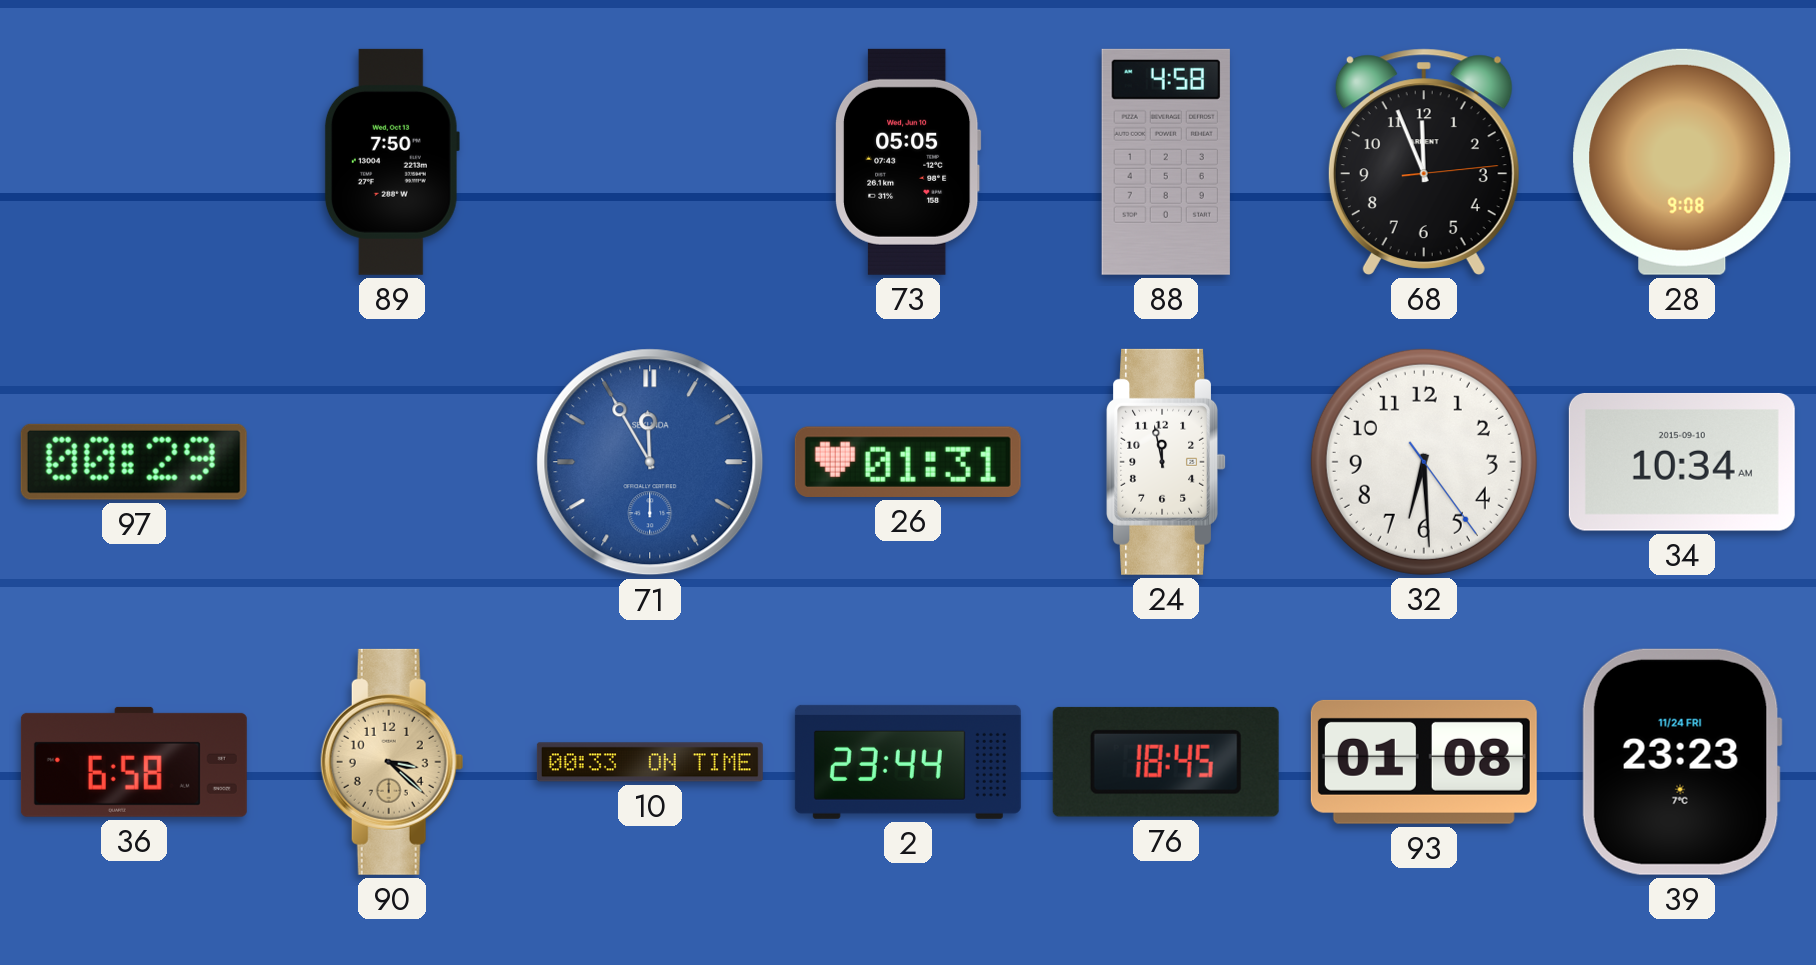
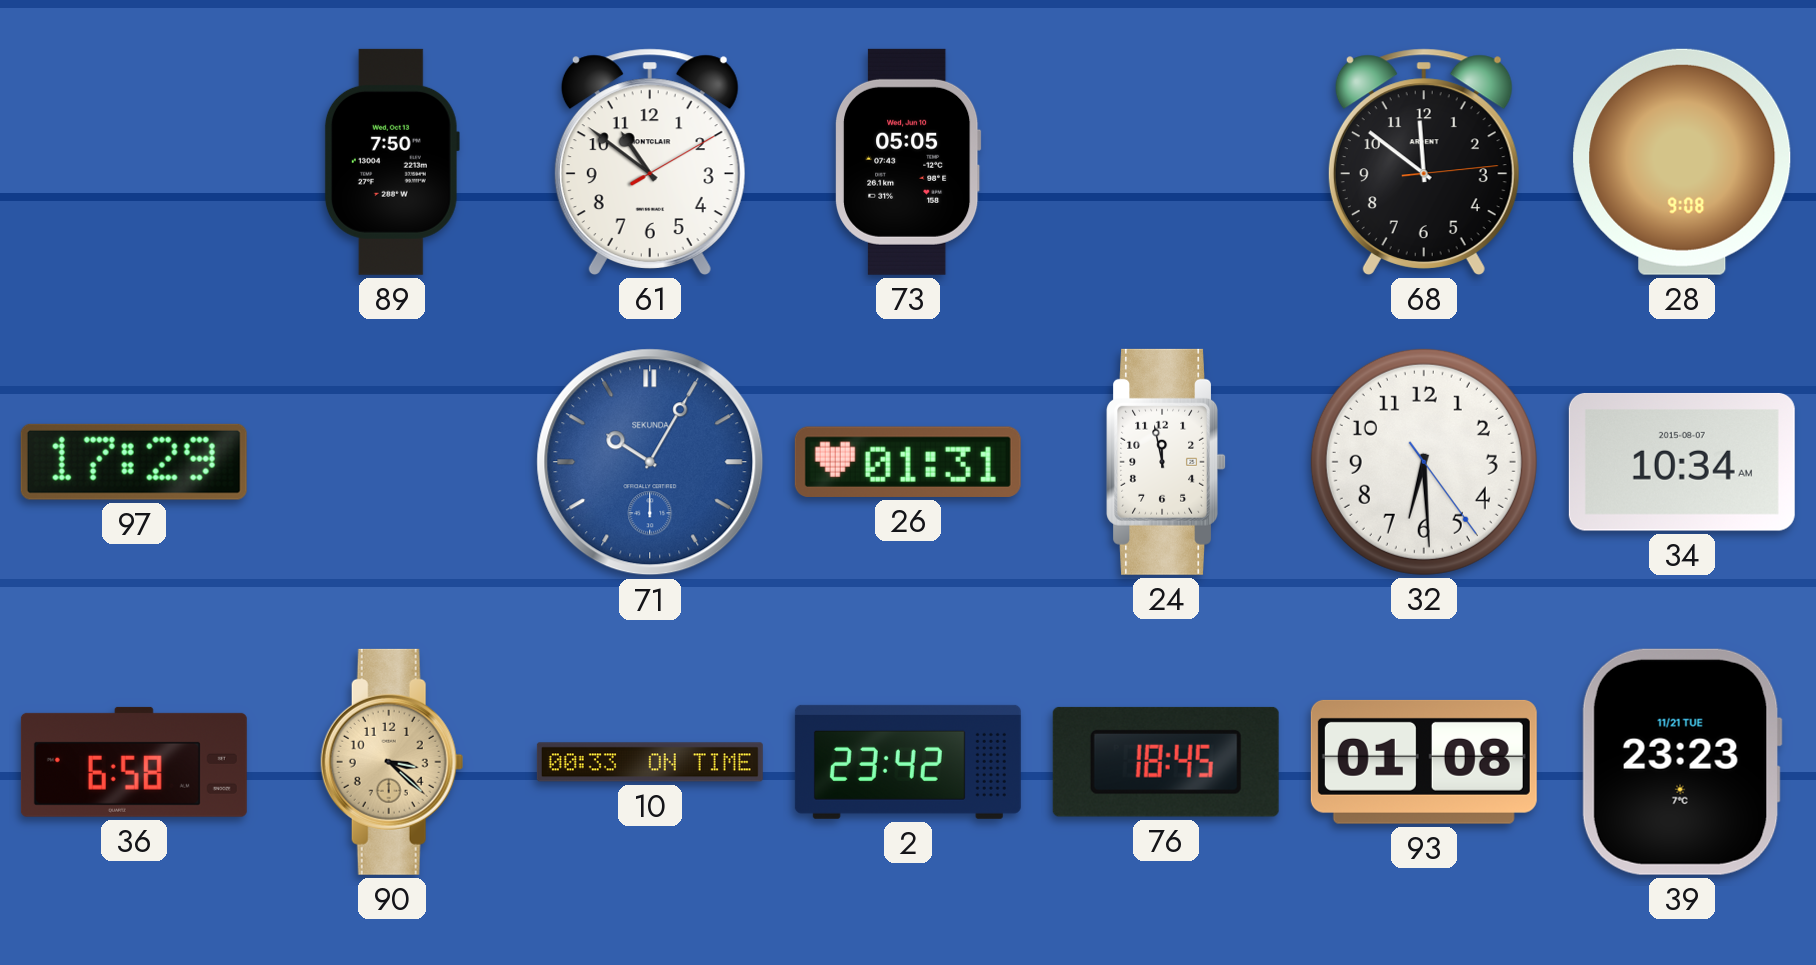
61: none -> 10:51 (650, 162)
88: 4:58 -> none (1166, 162)
68: 11:56 -> 11:51 (1424, 162)
97: 00:29 -> 17:29 (134, 462)
71: 11:55 -> 10:05 (650, 462)
34 date: 2015-09-10 -> 2015-08-07 (1682, 462)
2: 23:44 -> 23:42 (908, 762)
39 date: 11/24 FRI -> 11/21 TUE (1682, 762)
